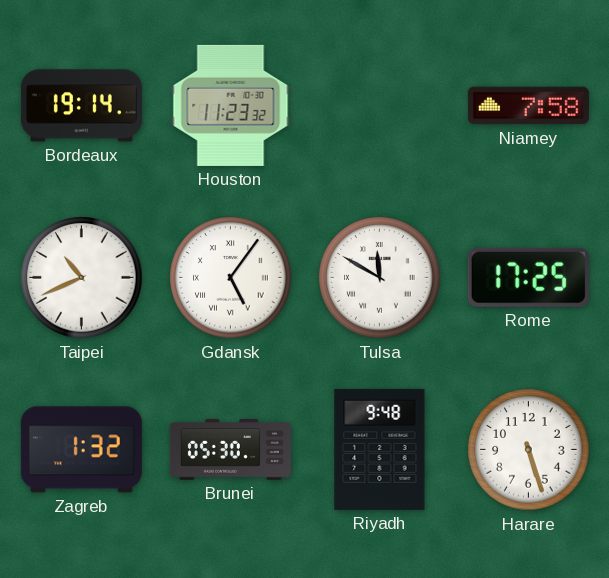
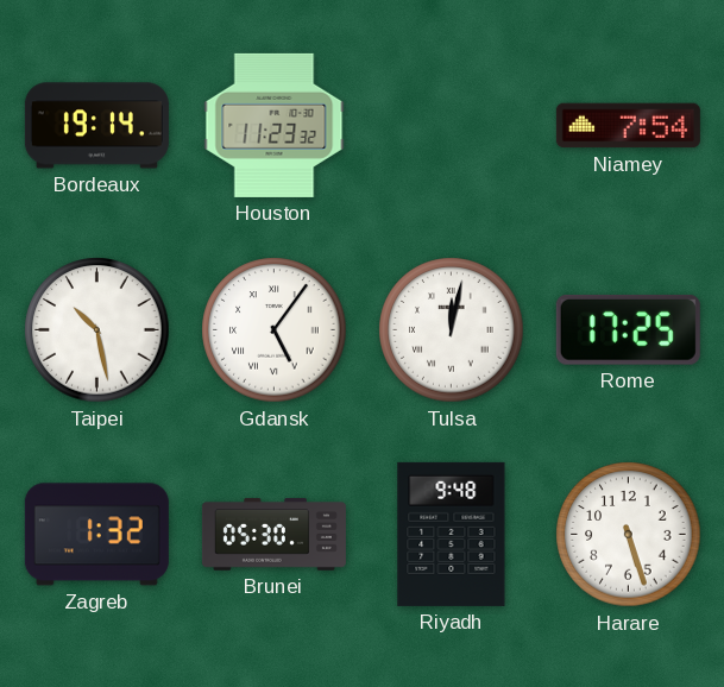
Niamey: 7:58 -> 7:54 (628, 126)
Taipei: 10:41 -> 10:28 (97, 330)
Tulsa: 11:50 -> 12:02 (452, 330)
